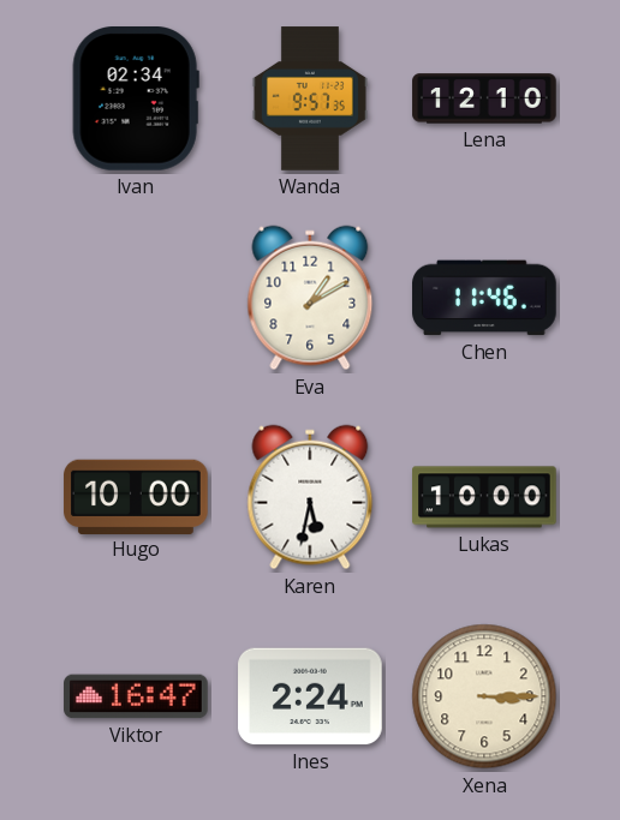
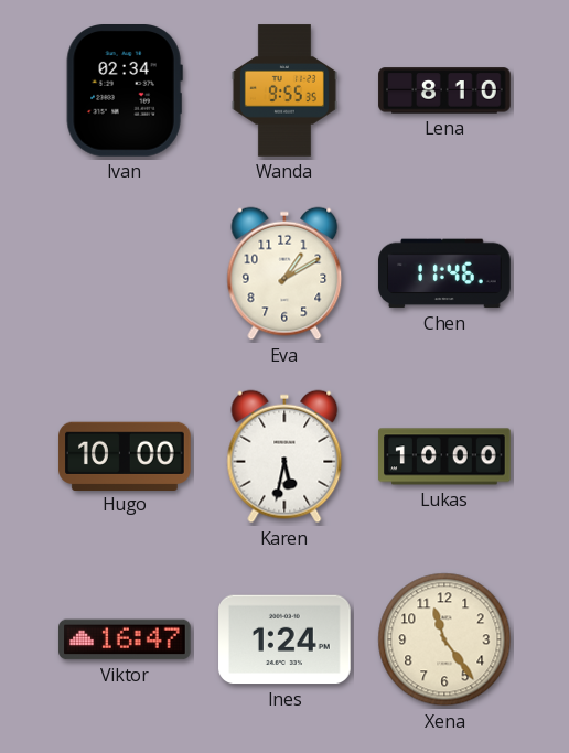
Wanda: 9:57 -> 9:55 (284, 90)
Lena: 12:10 -> 8:10 (444, 90)
Ines: 2:24 -> 1:24 (284, 639)
Xena: 3:15 -> 11:24 (444, 639)
